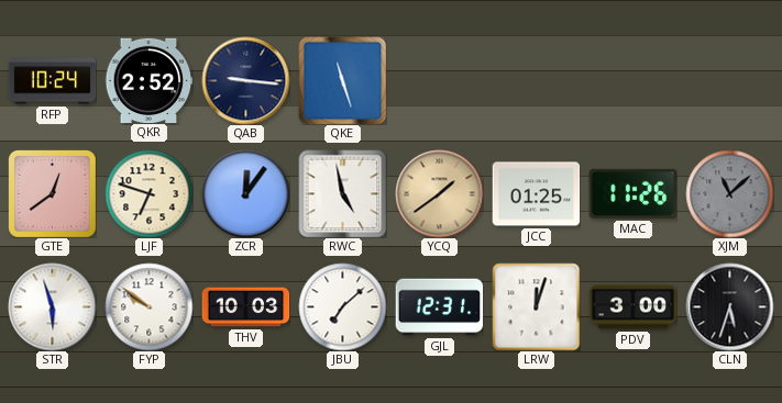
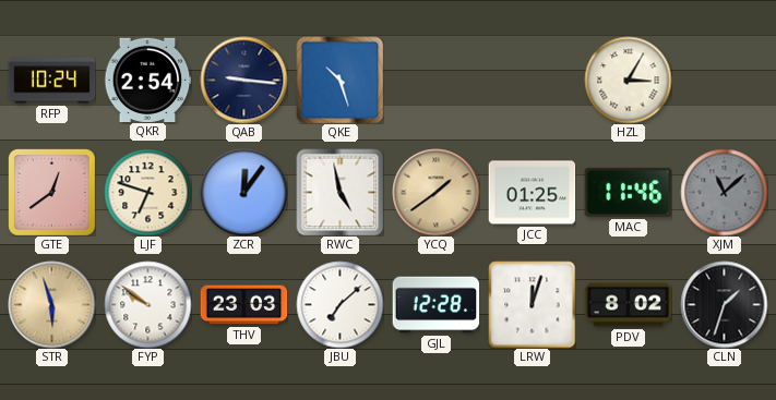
QKR: 2:52 -> 2:54 (147, 80)
QKE: 11:27 -> 10:27 (339, 80)
HZL: none -> 3:05 (628, 80)
MAC: 11:26 -> 11:46 (628, 192)
STR dial: white -> champagne (51, 304)
THV: 10:03 -> 23:03 (243, 305)
GJL: 12:31 -> 12:28 (435, 305)
PDV: 3:00 -> 8:02 (628, 305)
CLN: 5:33 -> 1:33 (724, 304)
